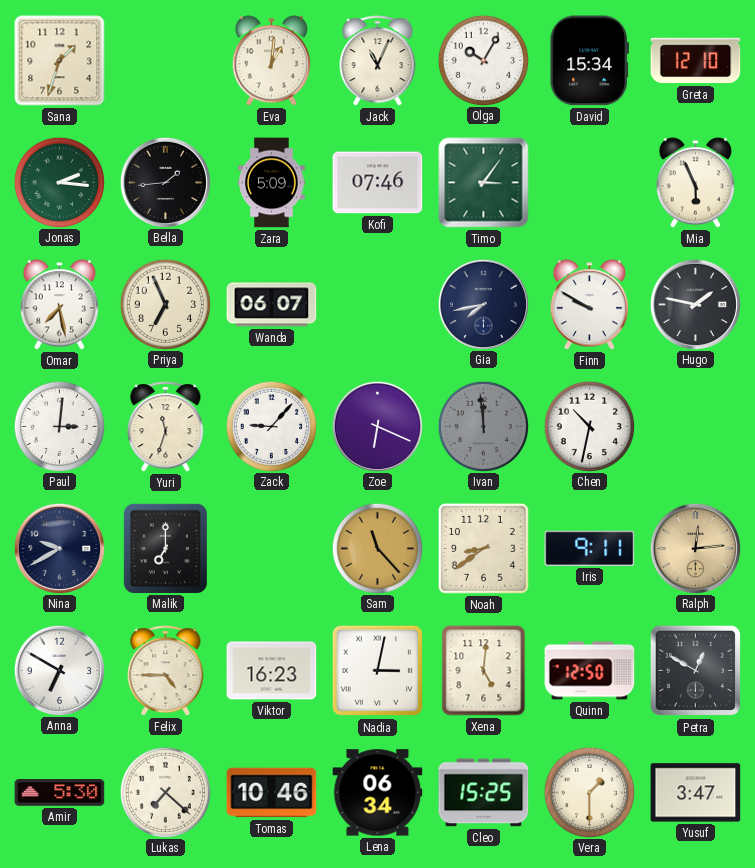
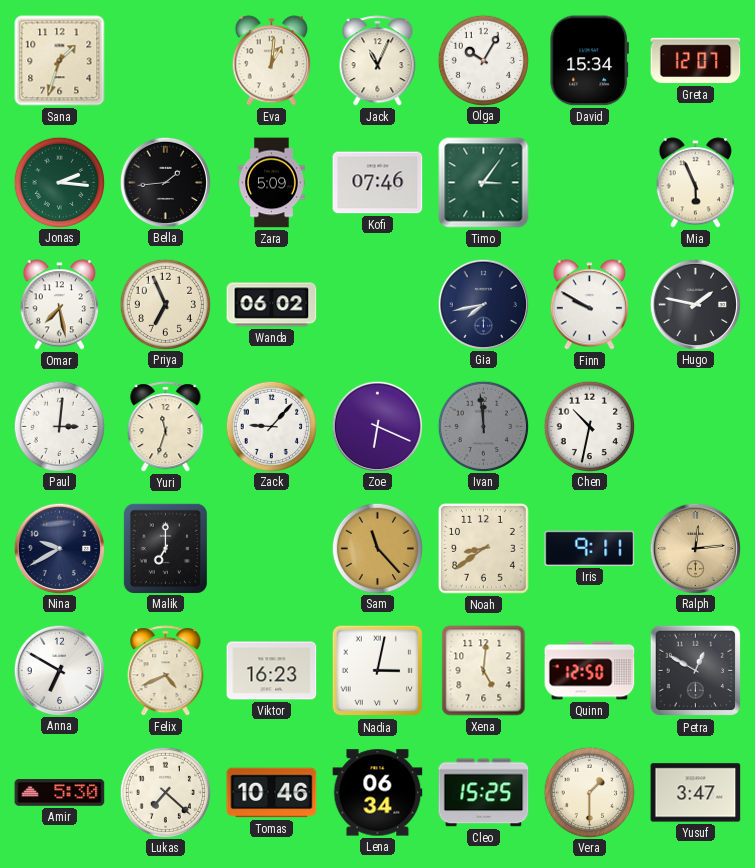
Greta: 12:10 -> 12:07 (696, 61)
Wanda: 06:07 -> 06:02 (272, 305)
Felix: 4:45 -> 4:41 (166, 671)
